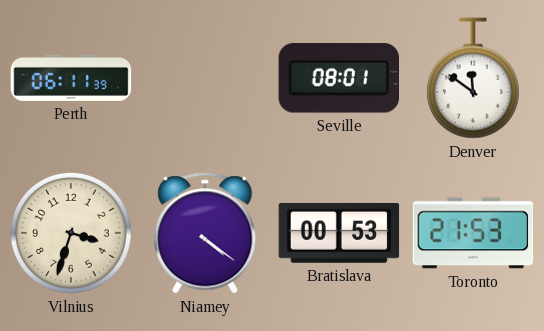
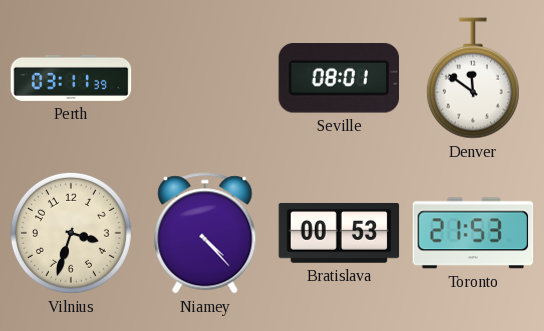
Perth: 06:11 -> 03:11 (71, 78)
Niamey: 4:21 -> 4:23 (205, 233)
